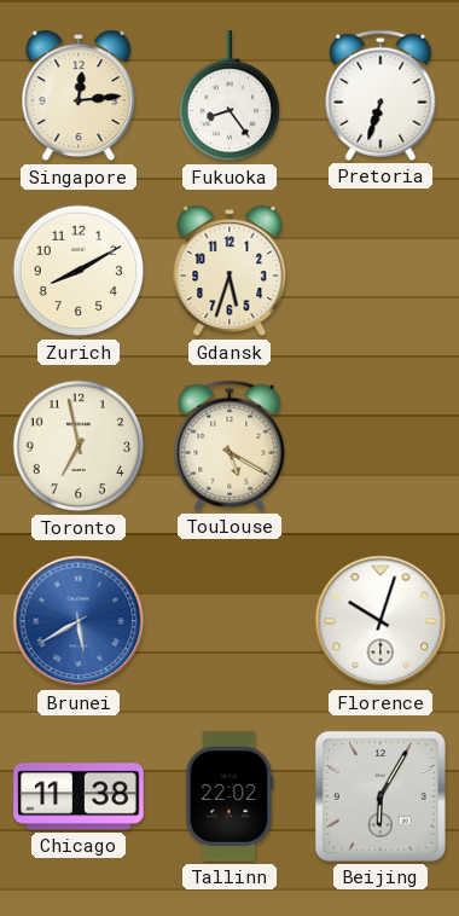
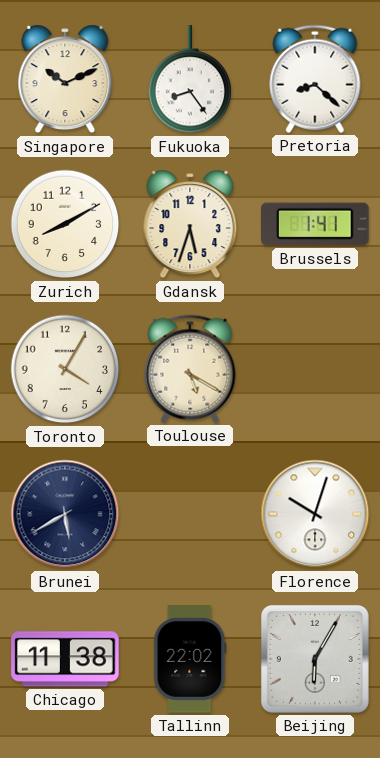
Singapore: 12:14 -> 10:11 (65, 79)
Pretoria: 6:33 -> 8:22 (315, 79)
Brussels: none -> 1:41 (316, 224)
Toronto: 6:58 -> 4:05 (65, 369)
Brunei dial: blue -> navy (65, 514)
